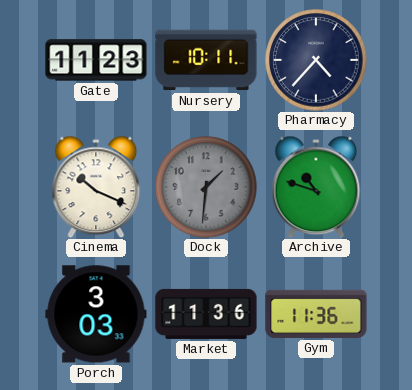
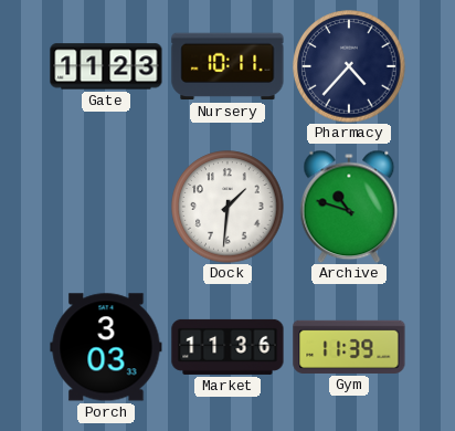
Cinema: 10:19 -> none (96, 187)
Dock dial: grey -> white (227, 207)
Gym: 11:36 -> 11:39 (349, 347)
